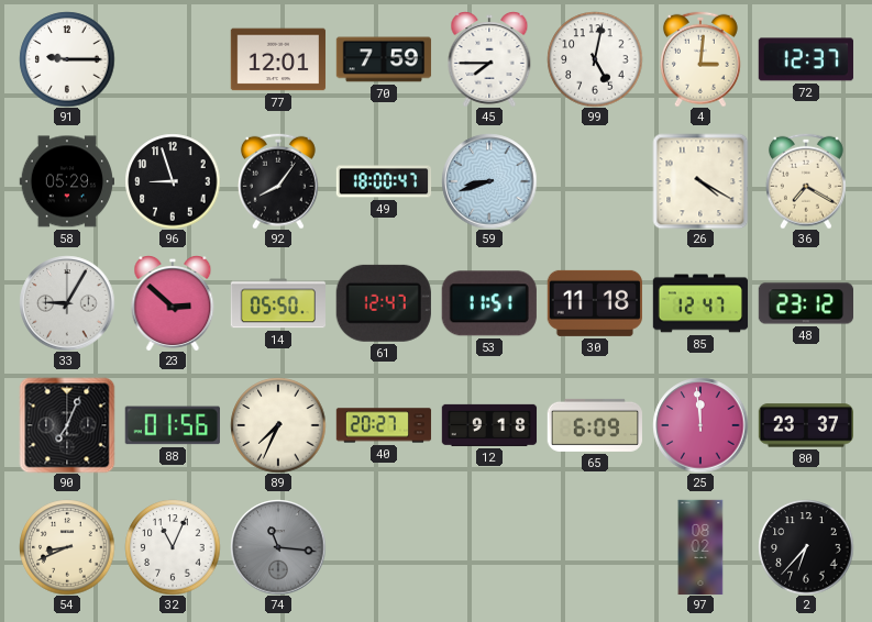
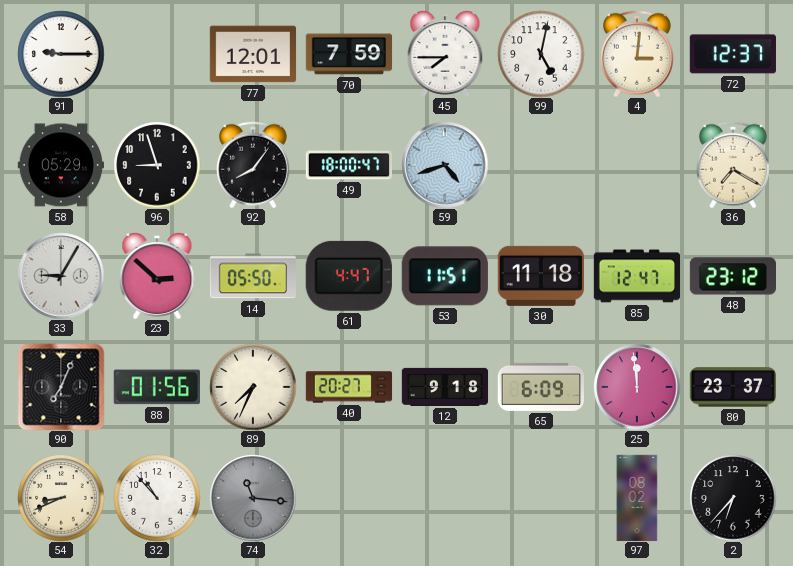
59: 8:42 -> 4:42 (445, 165)
26: 4:20 -> none (700, 181)
61: 12:47 -> 4:47 (349, 276)
32: 11:04 -> 10:53 (157, 498)
